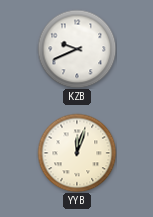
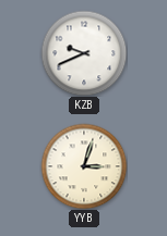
YYB: 12:03 -> 3:03 (84, 166)
